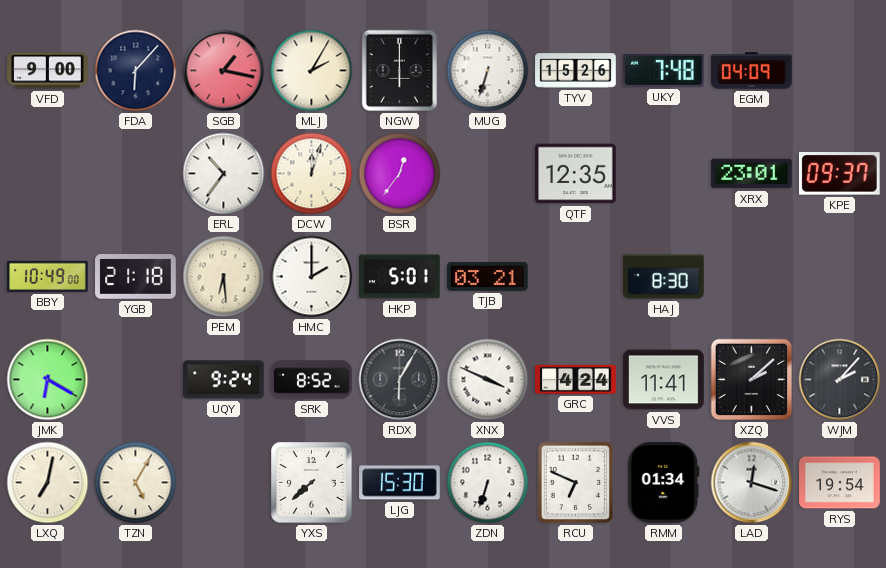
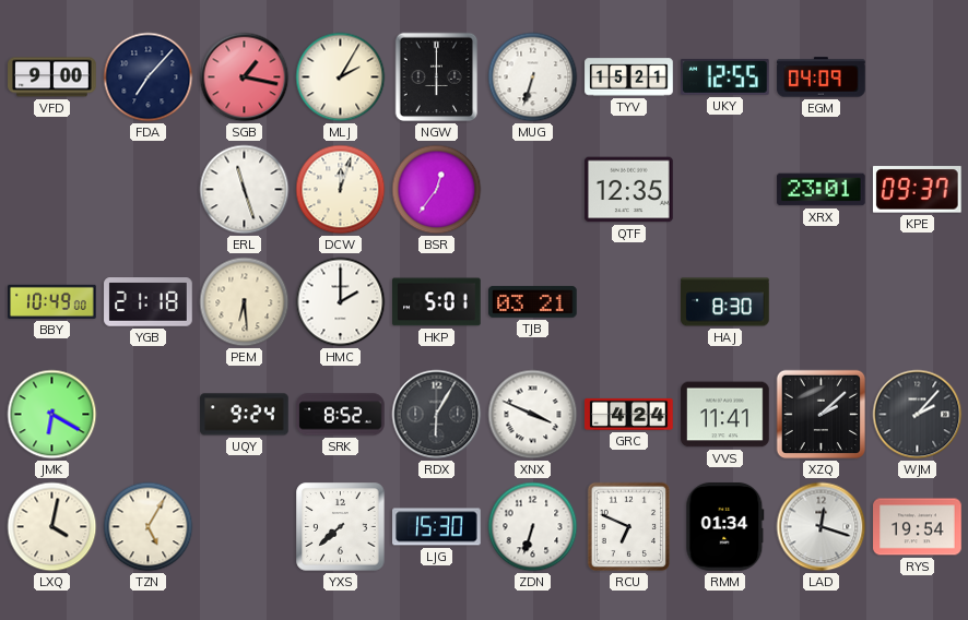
FDA: 6:07 -> 7:07 (149, 77)
TYV: 15:26 -> 15:21 (629, 77)
UKY: 7:48 -> 12:55 (725, 76)
ERL: 10:36 -> 11:27 (245, 190)
LXQ: 7:02 -> 4:02 (52, 527)
